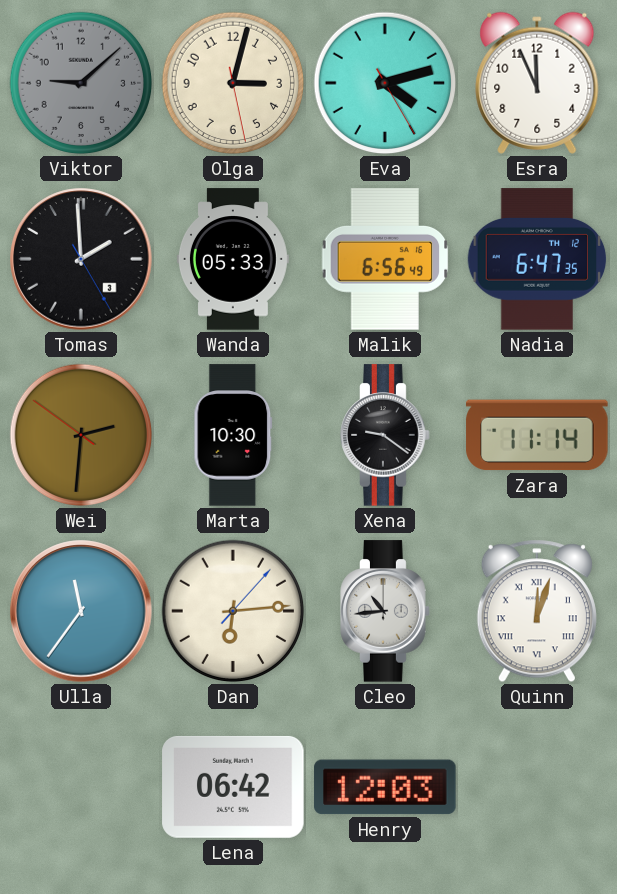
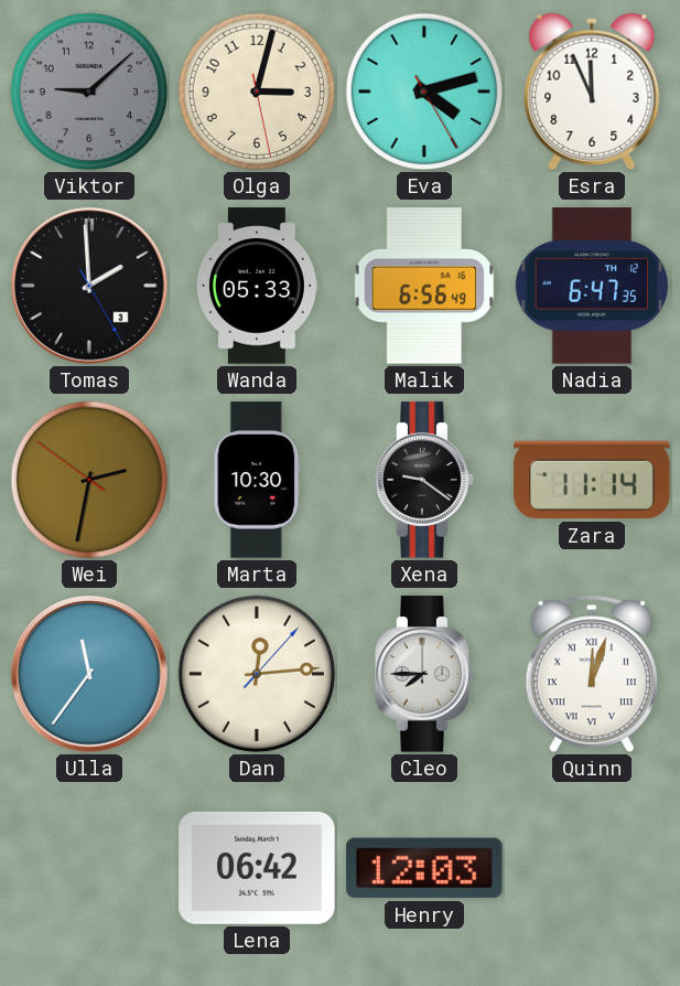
Wei: 2:30 -> 2:31 (89, 480)
Dan: 6:14 -> 12:14 (257, 674)
Cleo: 10:44 -> 7:45 (424, 674)
